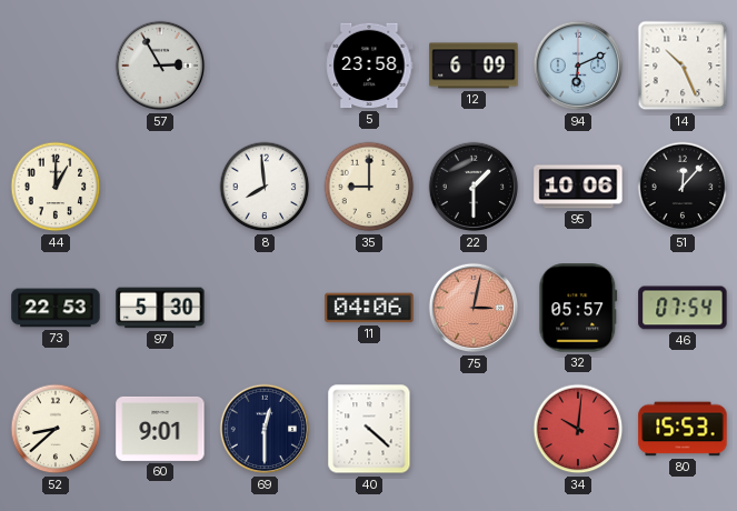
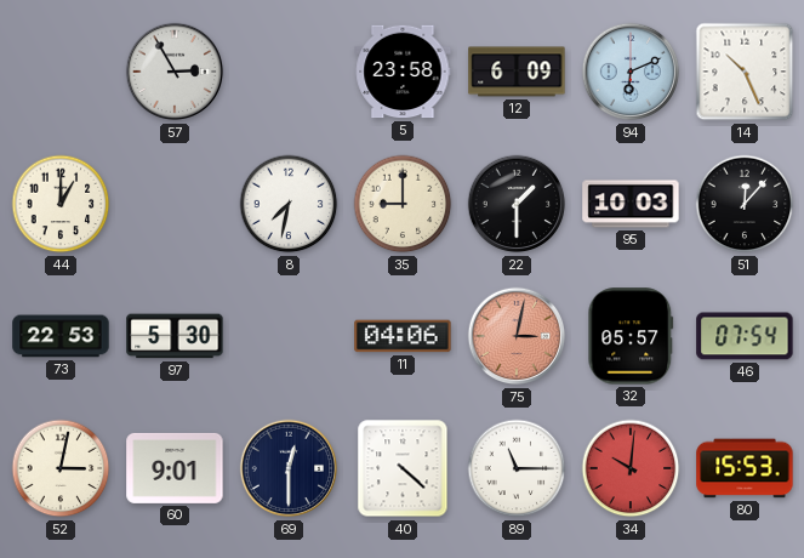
8: 7:59 -> 7:32 (289, 204)
95: 10:06 -> 10:03 (631, 204)
52: 8:38 -> 3:02 (61, 468)
89: none -> 11:15 (517, 468)
